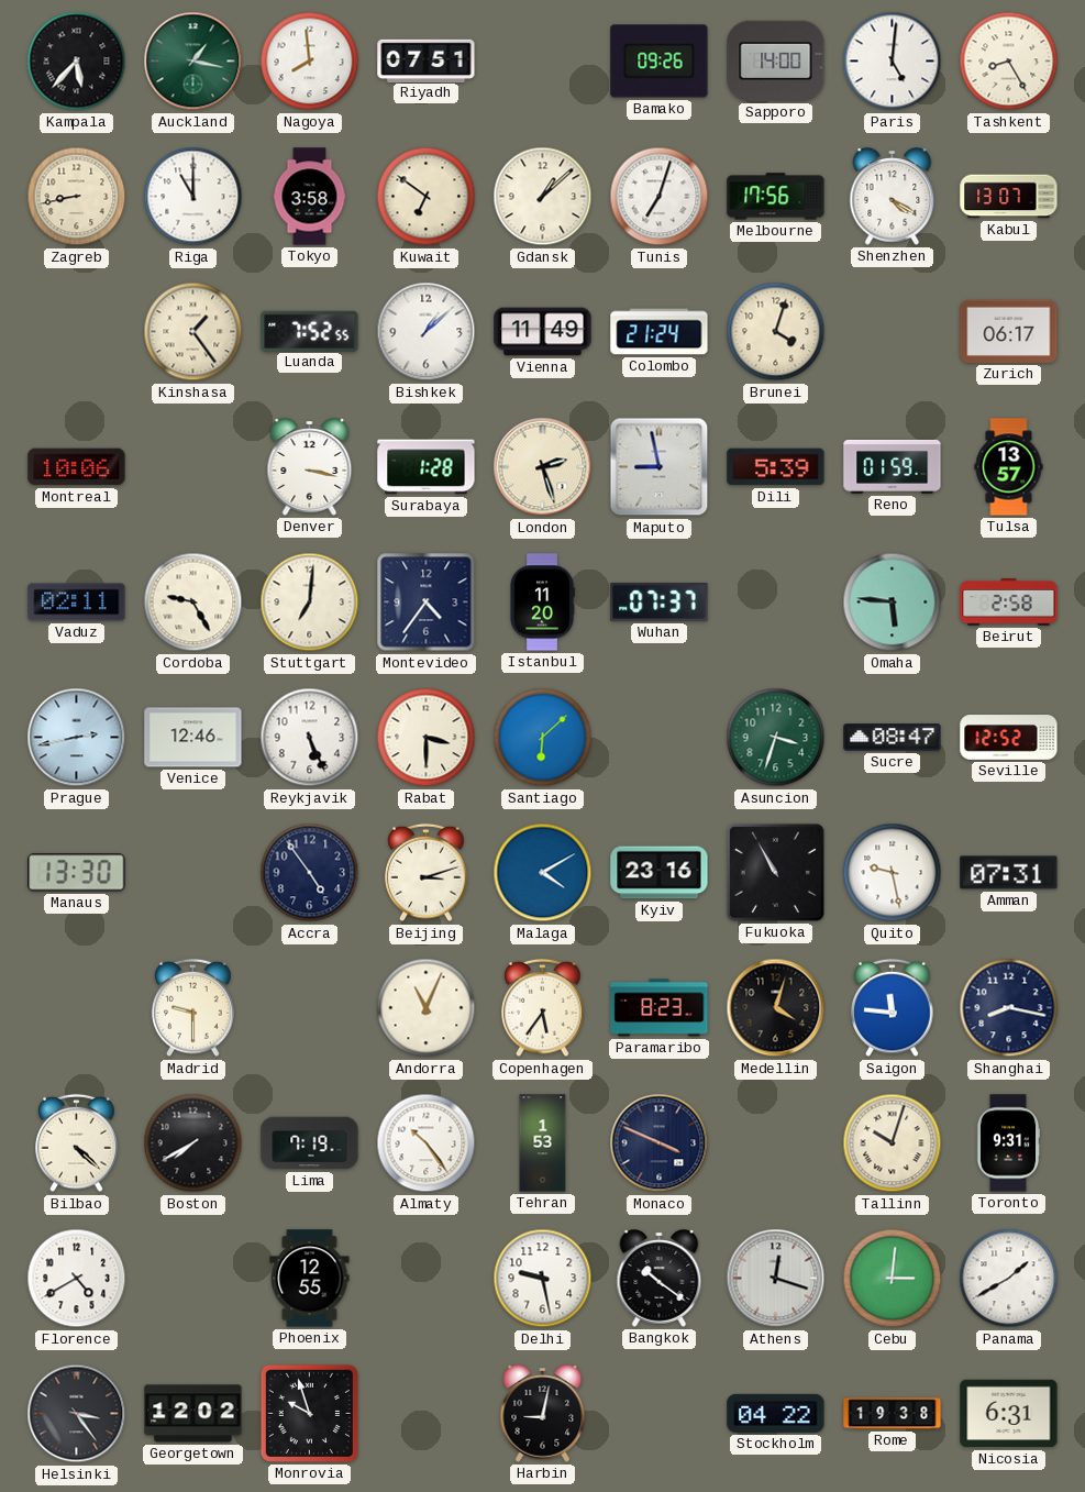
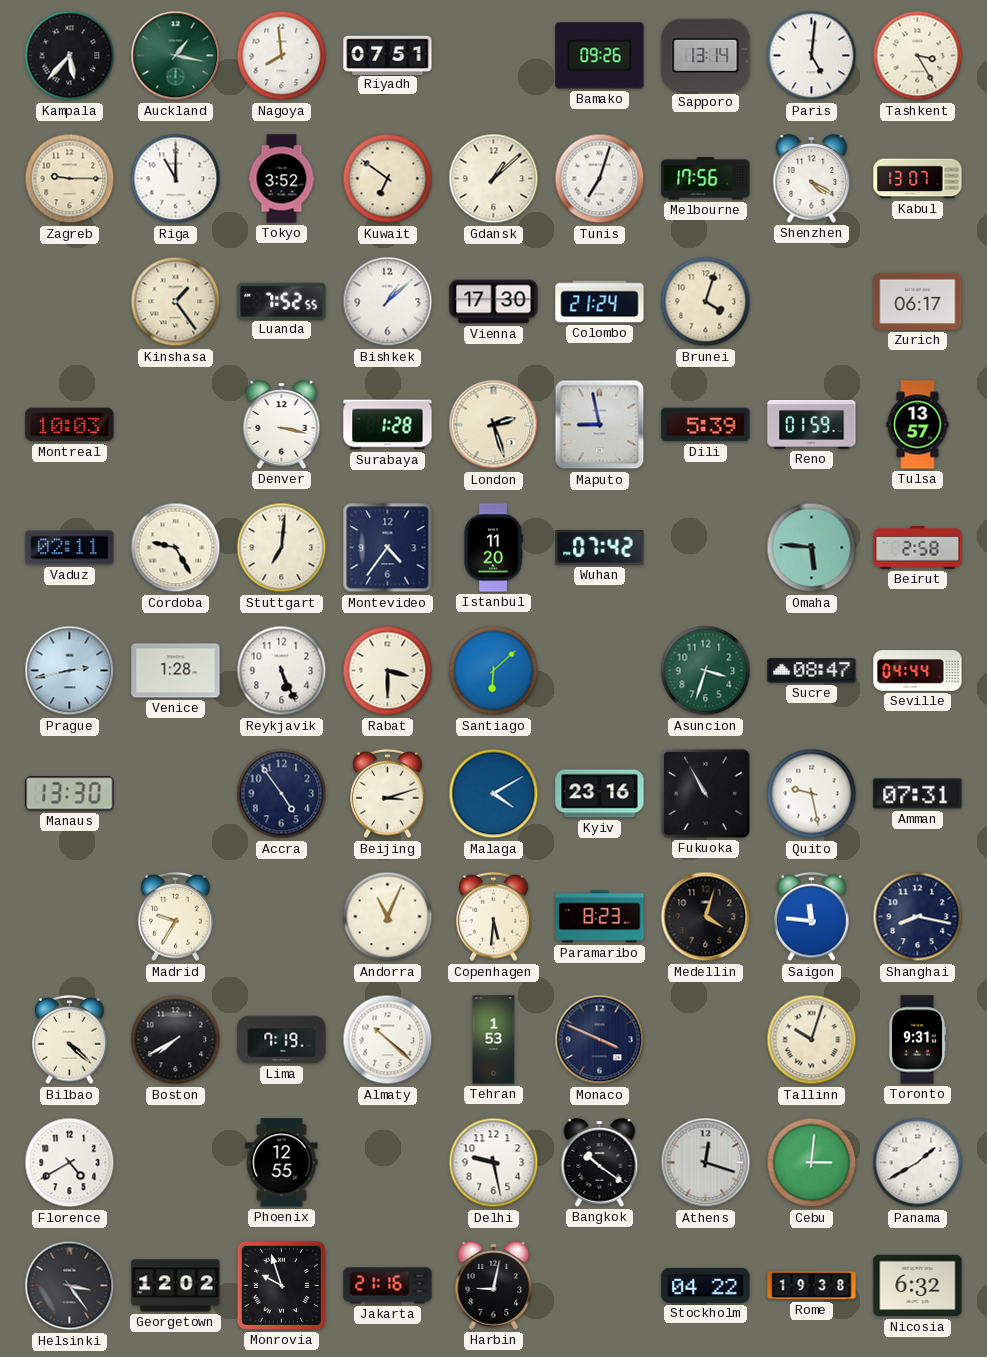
Sapporo: 14:00 -> 13:14 (706, 55)
Tashkent: 8:25 -> 3:25 (918, 56)
Zagreb: 8:43 -> 9:15 (70, 179)
Tokyo: 3:58 -> 3:52 (282, 179)
Vienna: 11:49 -> 17:30 (494, 302)
Montreal: 10:06 -> 10:03 (70, 425)
Wuhan: 07:37 -> 07:42 (600, 547)
Venice: 12:46 -> 1:28 (176, 671)
Seville: 12:52 -> 04:44 (918, 671)
Madrid: 9:30 -> 9:35 (176, 917)
Copenhagen: 5:36 -> 5:31 (494, 917)
Almaty: 10:24 -> 10:22 (388, 1040)
Jakarta: none -> 21:16 (388, 1286)
Nicosia: 6:31 -> 6:32 (918, 1286)
